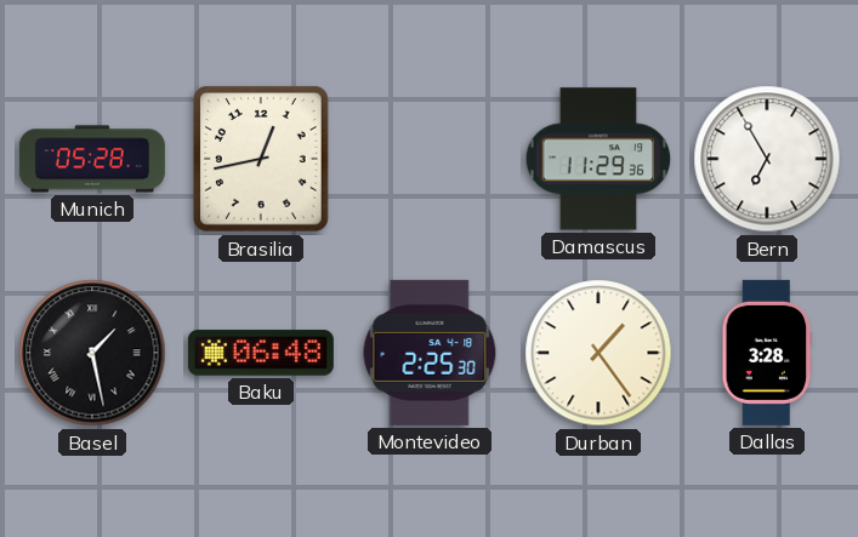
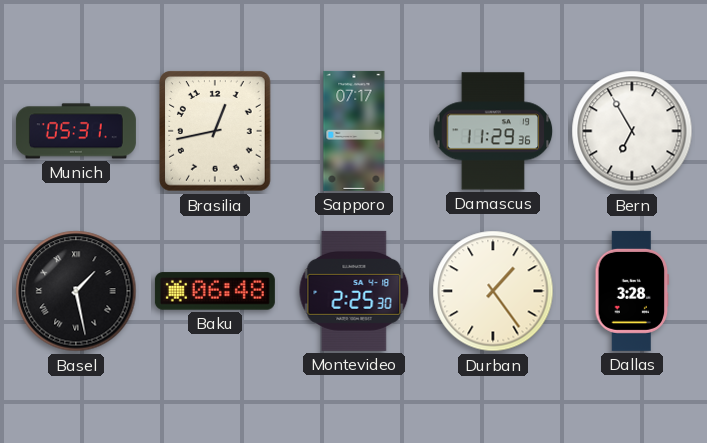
Munich: 05:28 -> 05:31 (76, 131)
Sapporo: none -> 07:17 (354, 131)
